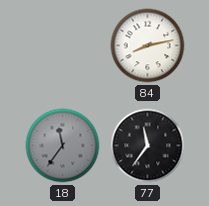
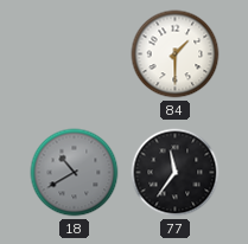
84: 8:13 -> 1:30 (176, 54)
18: 11:36 -> 10:40 (75, 173)
